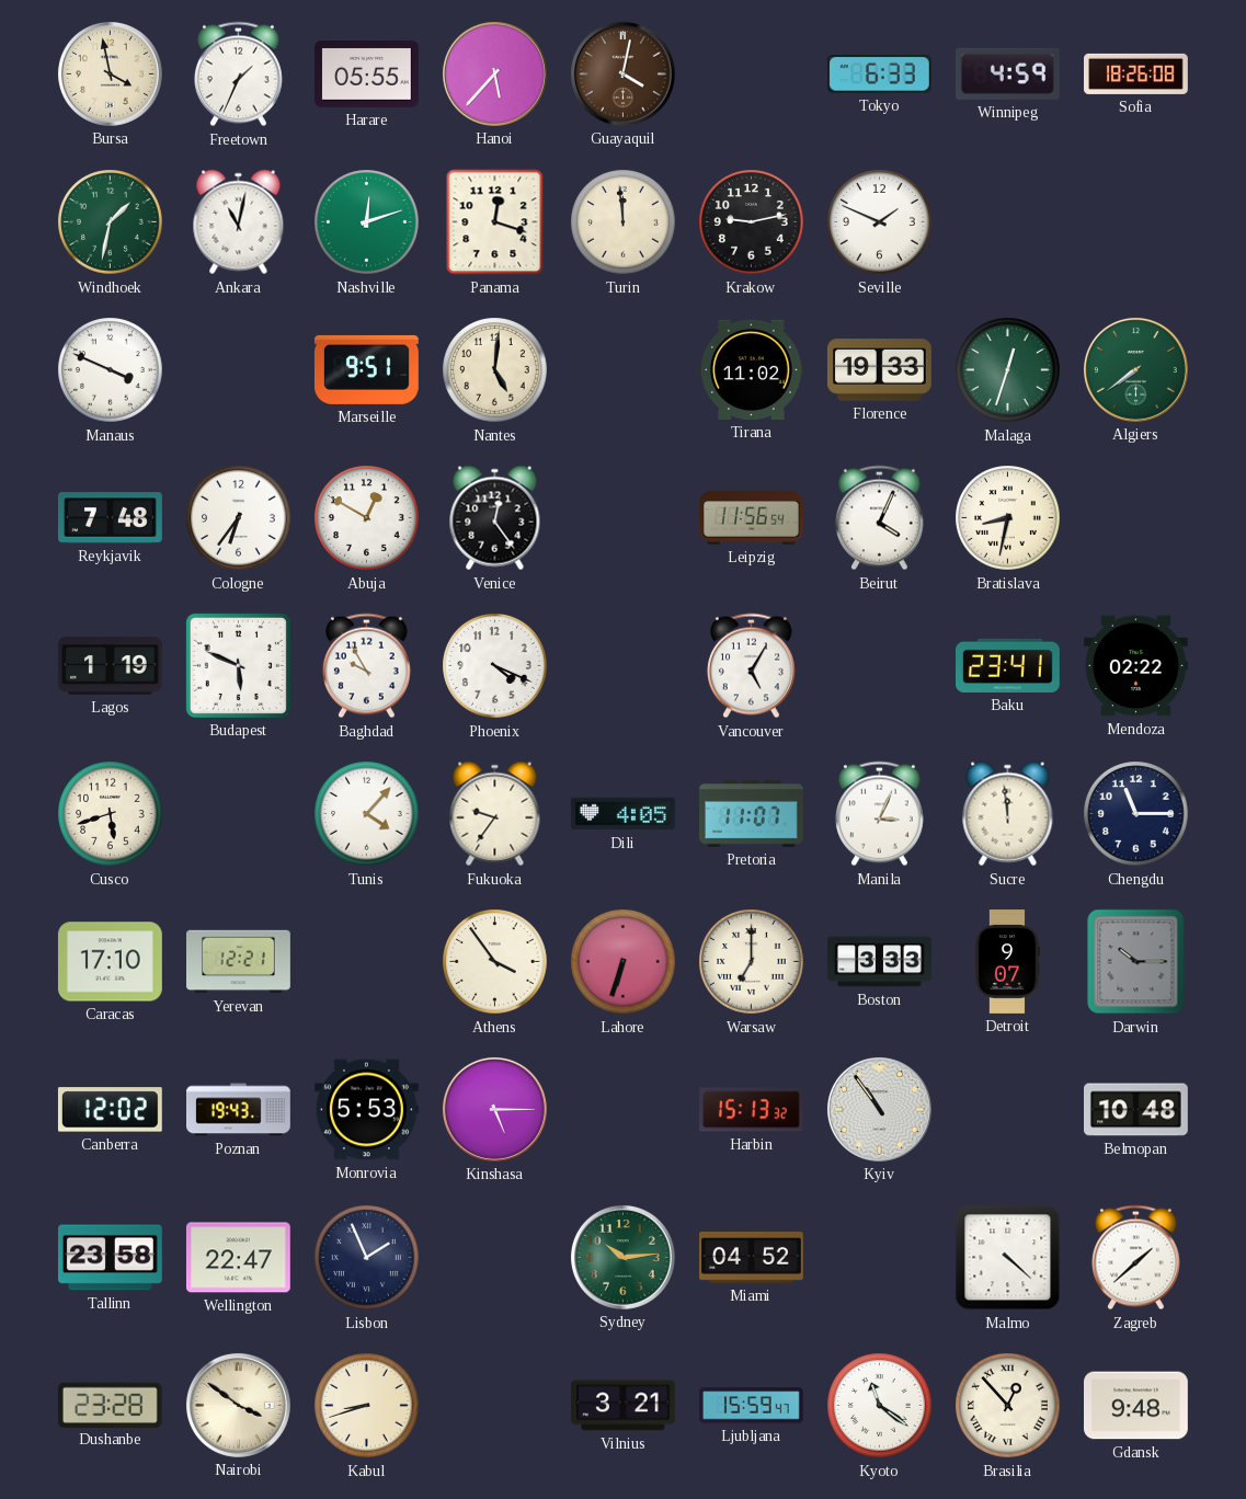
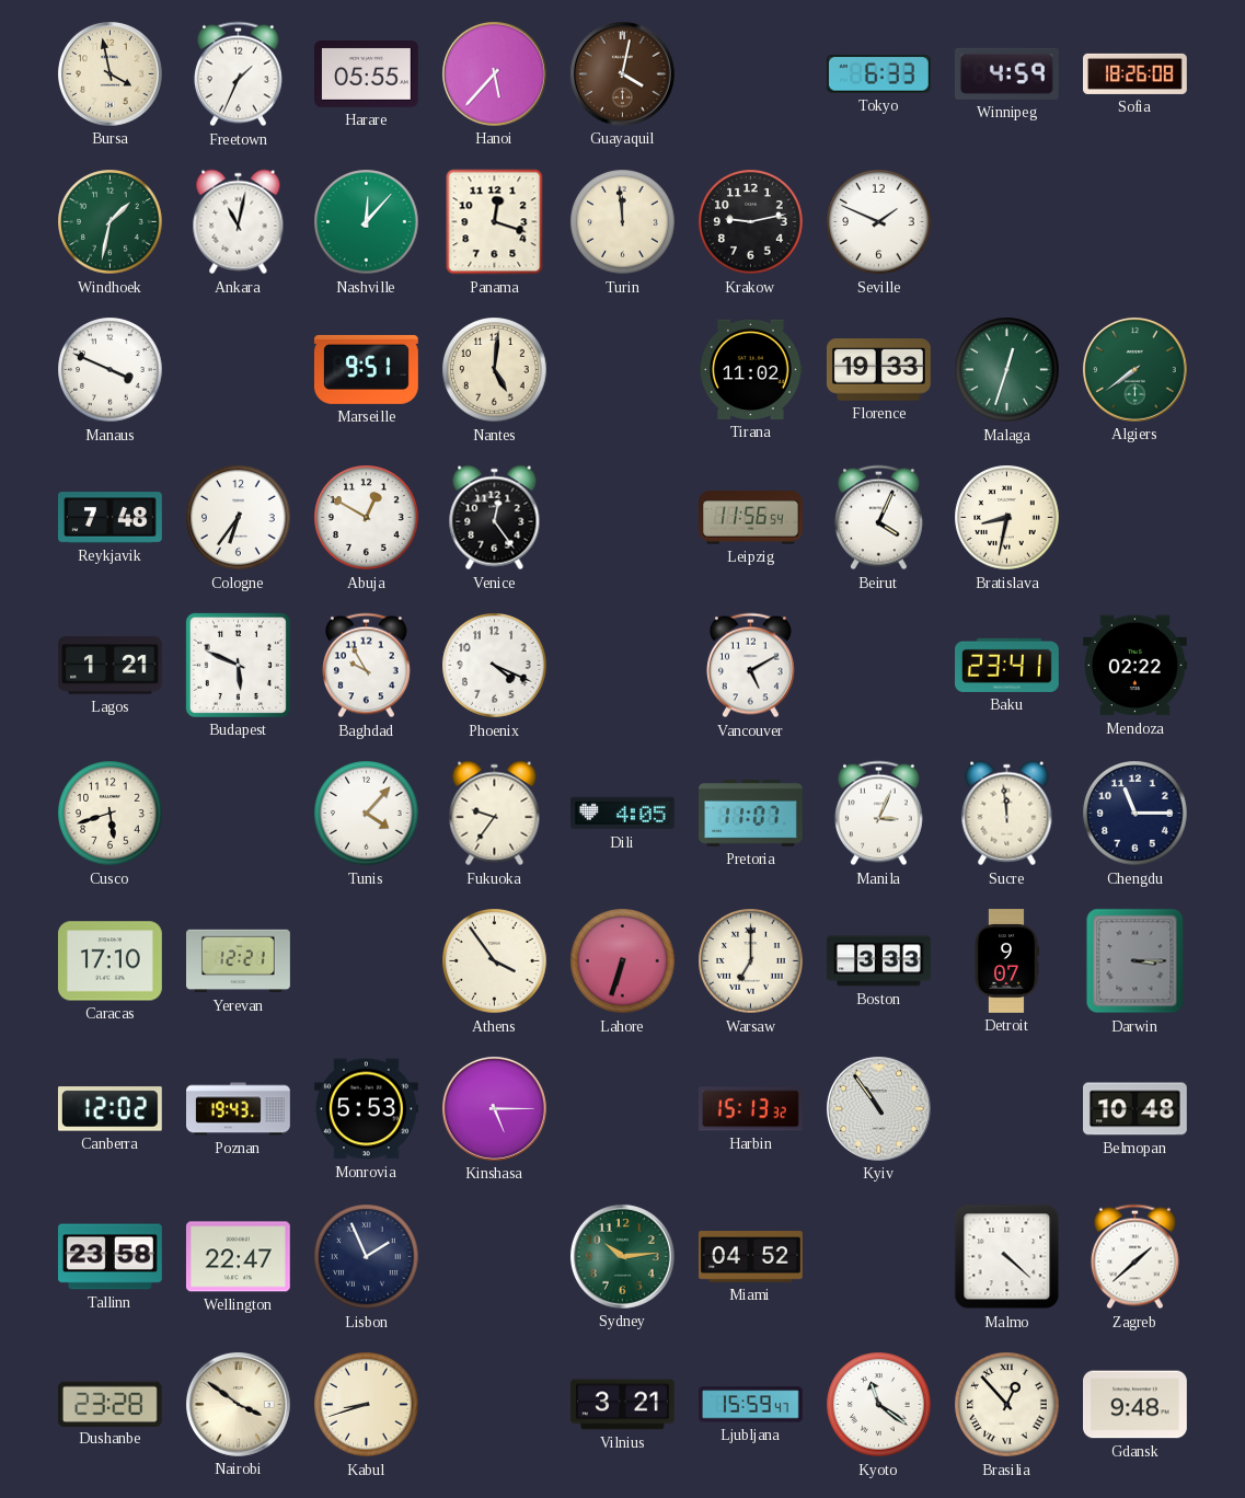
Nashville: 12:12 -> 12:07 (367, 222)
Lagos: 1:19 -> 1:21 (111, 666)
Vancouver: 5:05 -> 5:10 (750, 666)
Darwin: 10:15 -> 3:15 (1136, 961)
